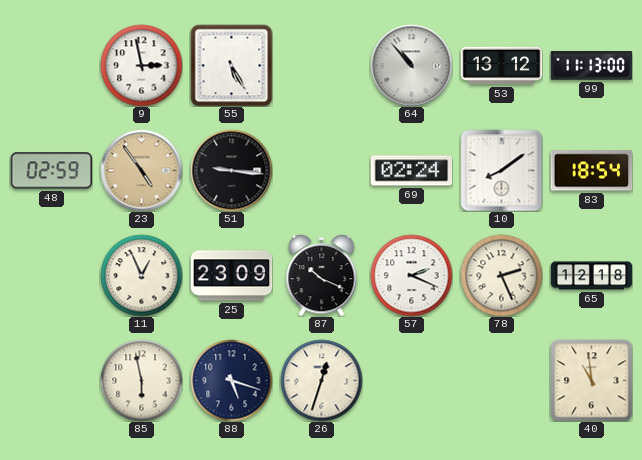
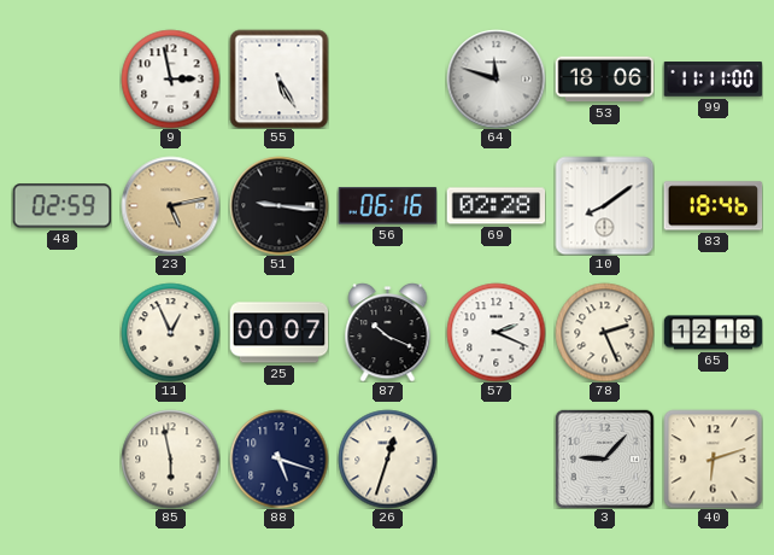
64: 10:53 -> 11:48 (496, 78)
53: 13:12 -> 18:06 (604, 80)
99: 11:13 -> 11:11 (713, 80)
23: 4:54 -> 5:13 (170, 205)
56: none -> 06:16 (387, 206)
69: 02:24 -> 02:28 (496, 206)
83: 18:54 -> 18:46 (713, 206)
25: 23:09 -> 00:07 (278, 333)
3: none -> 9:07 (604, 458)
40: 10:59 -> 6:12 (713, 458)
